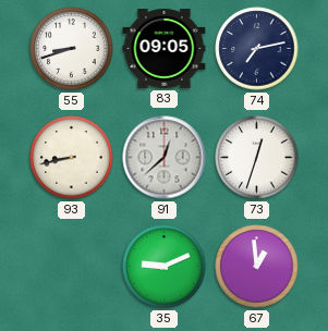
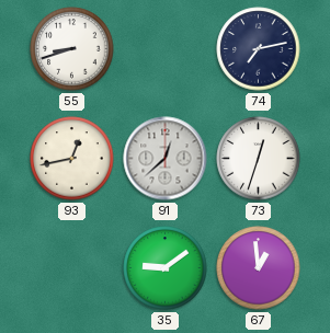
83: 09:05 -> none (165, 48)
93: 8:43 -> 12:43 (72, 159)
35: 9:11 -> 9:09 (166, 268)
